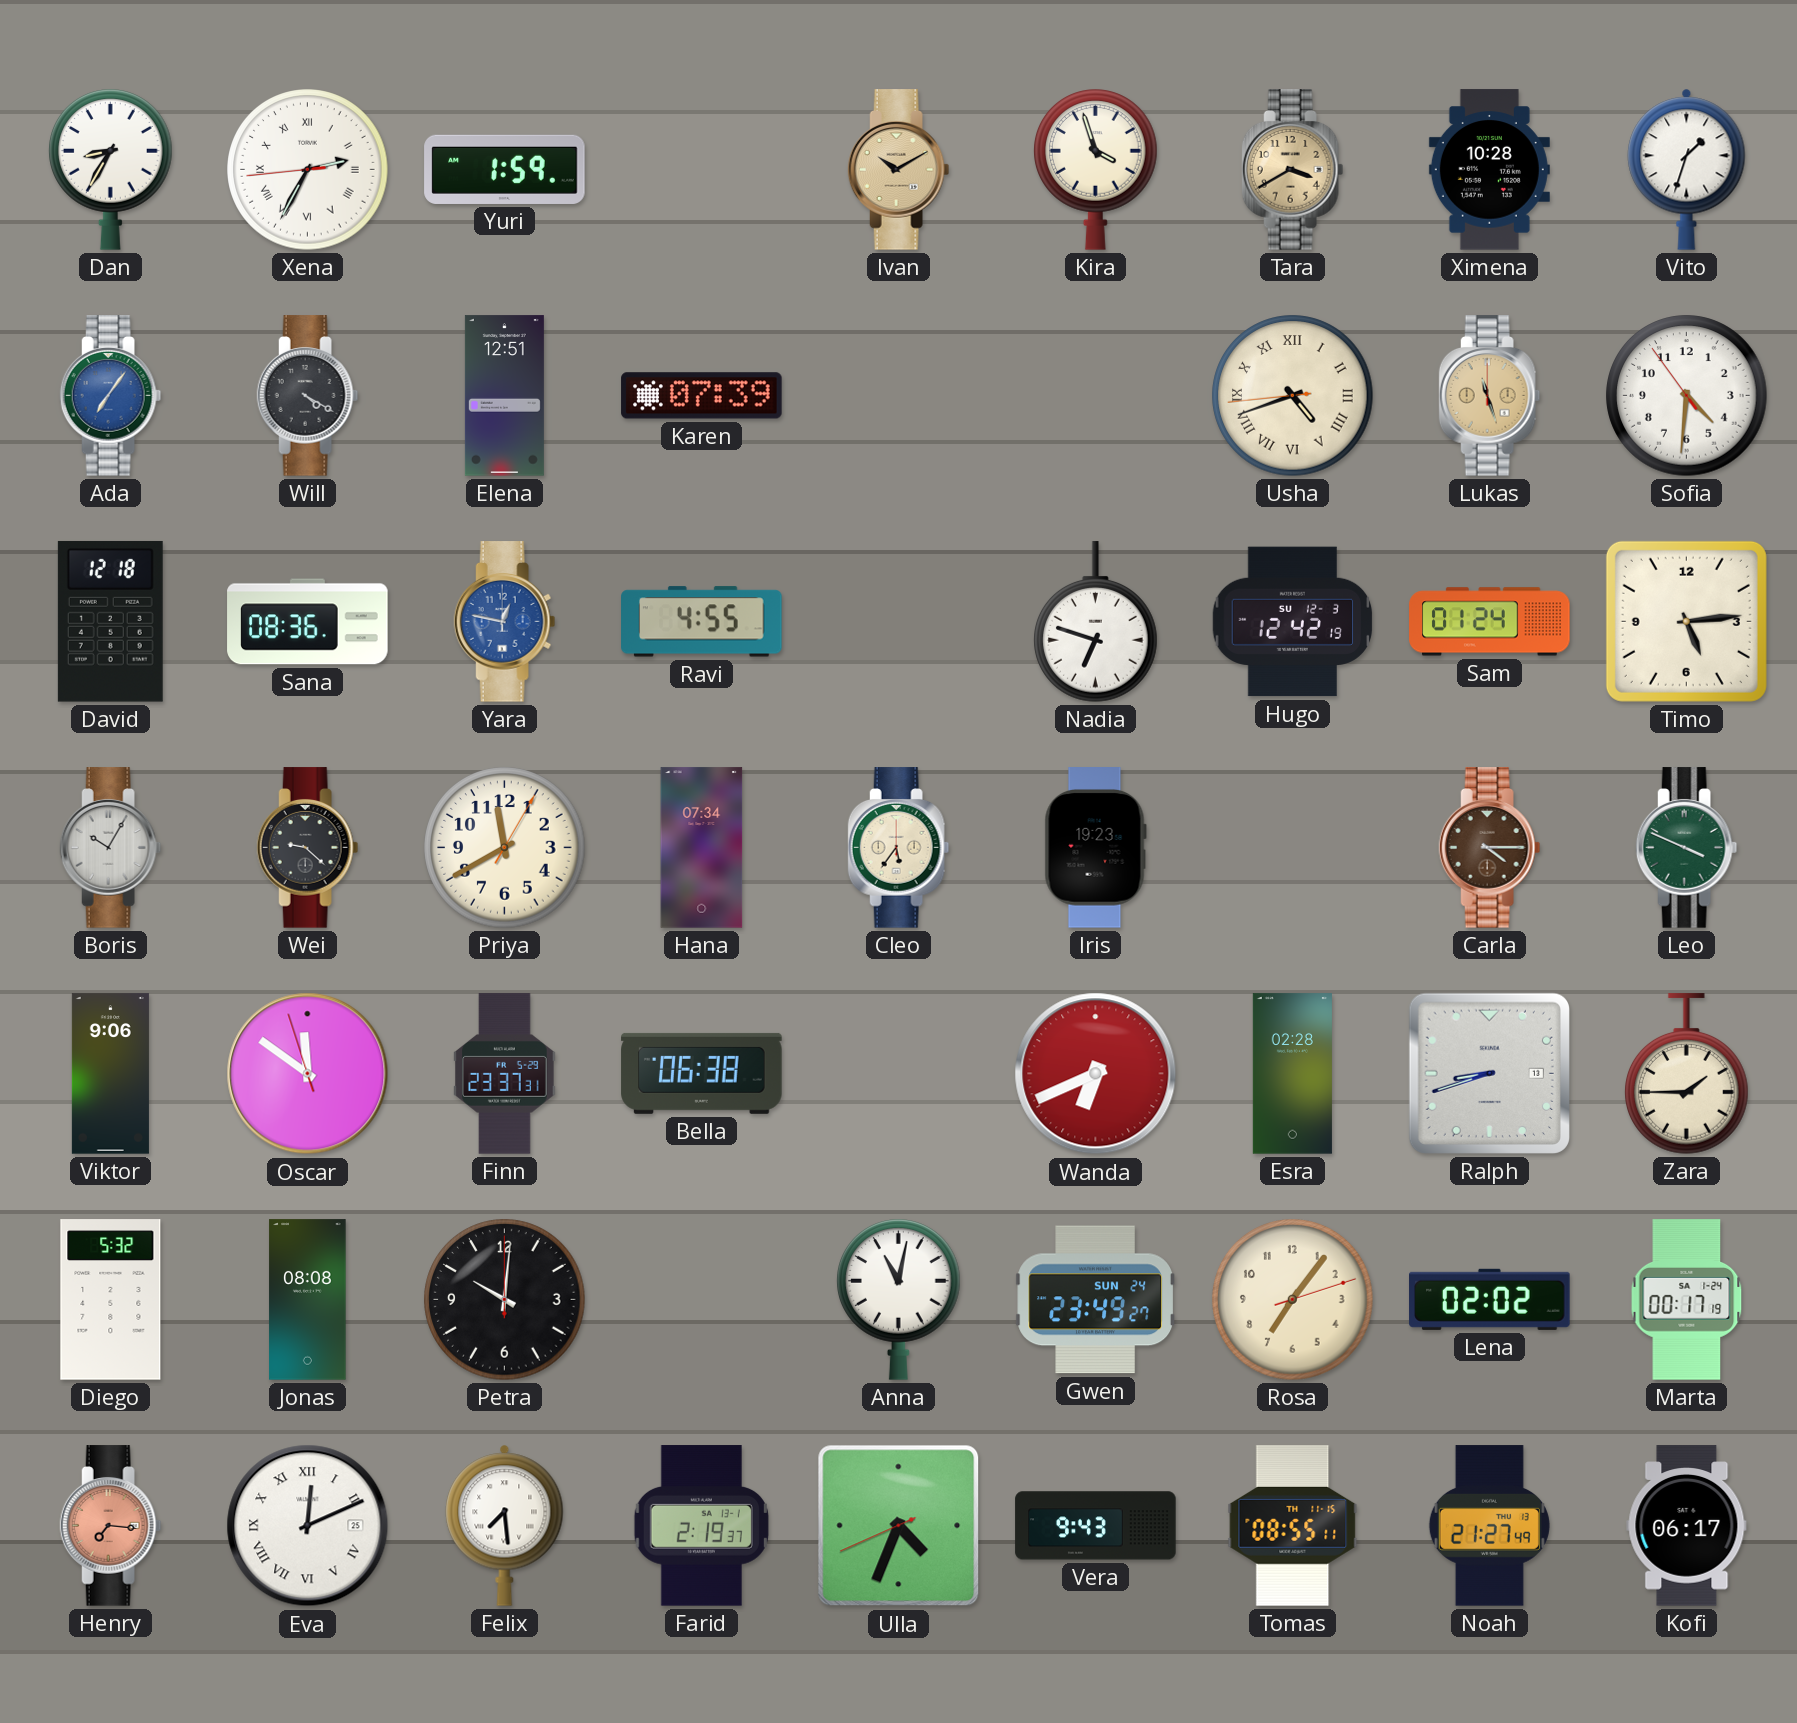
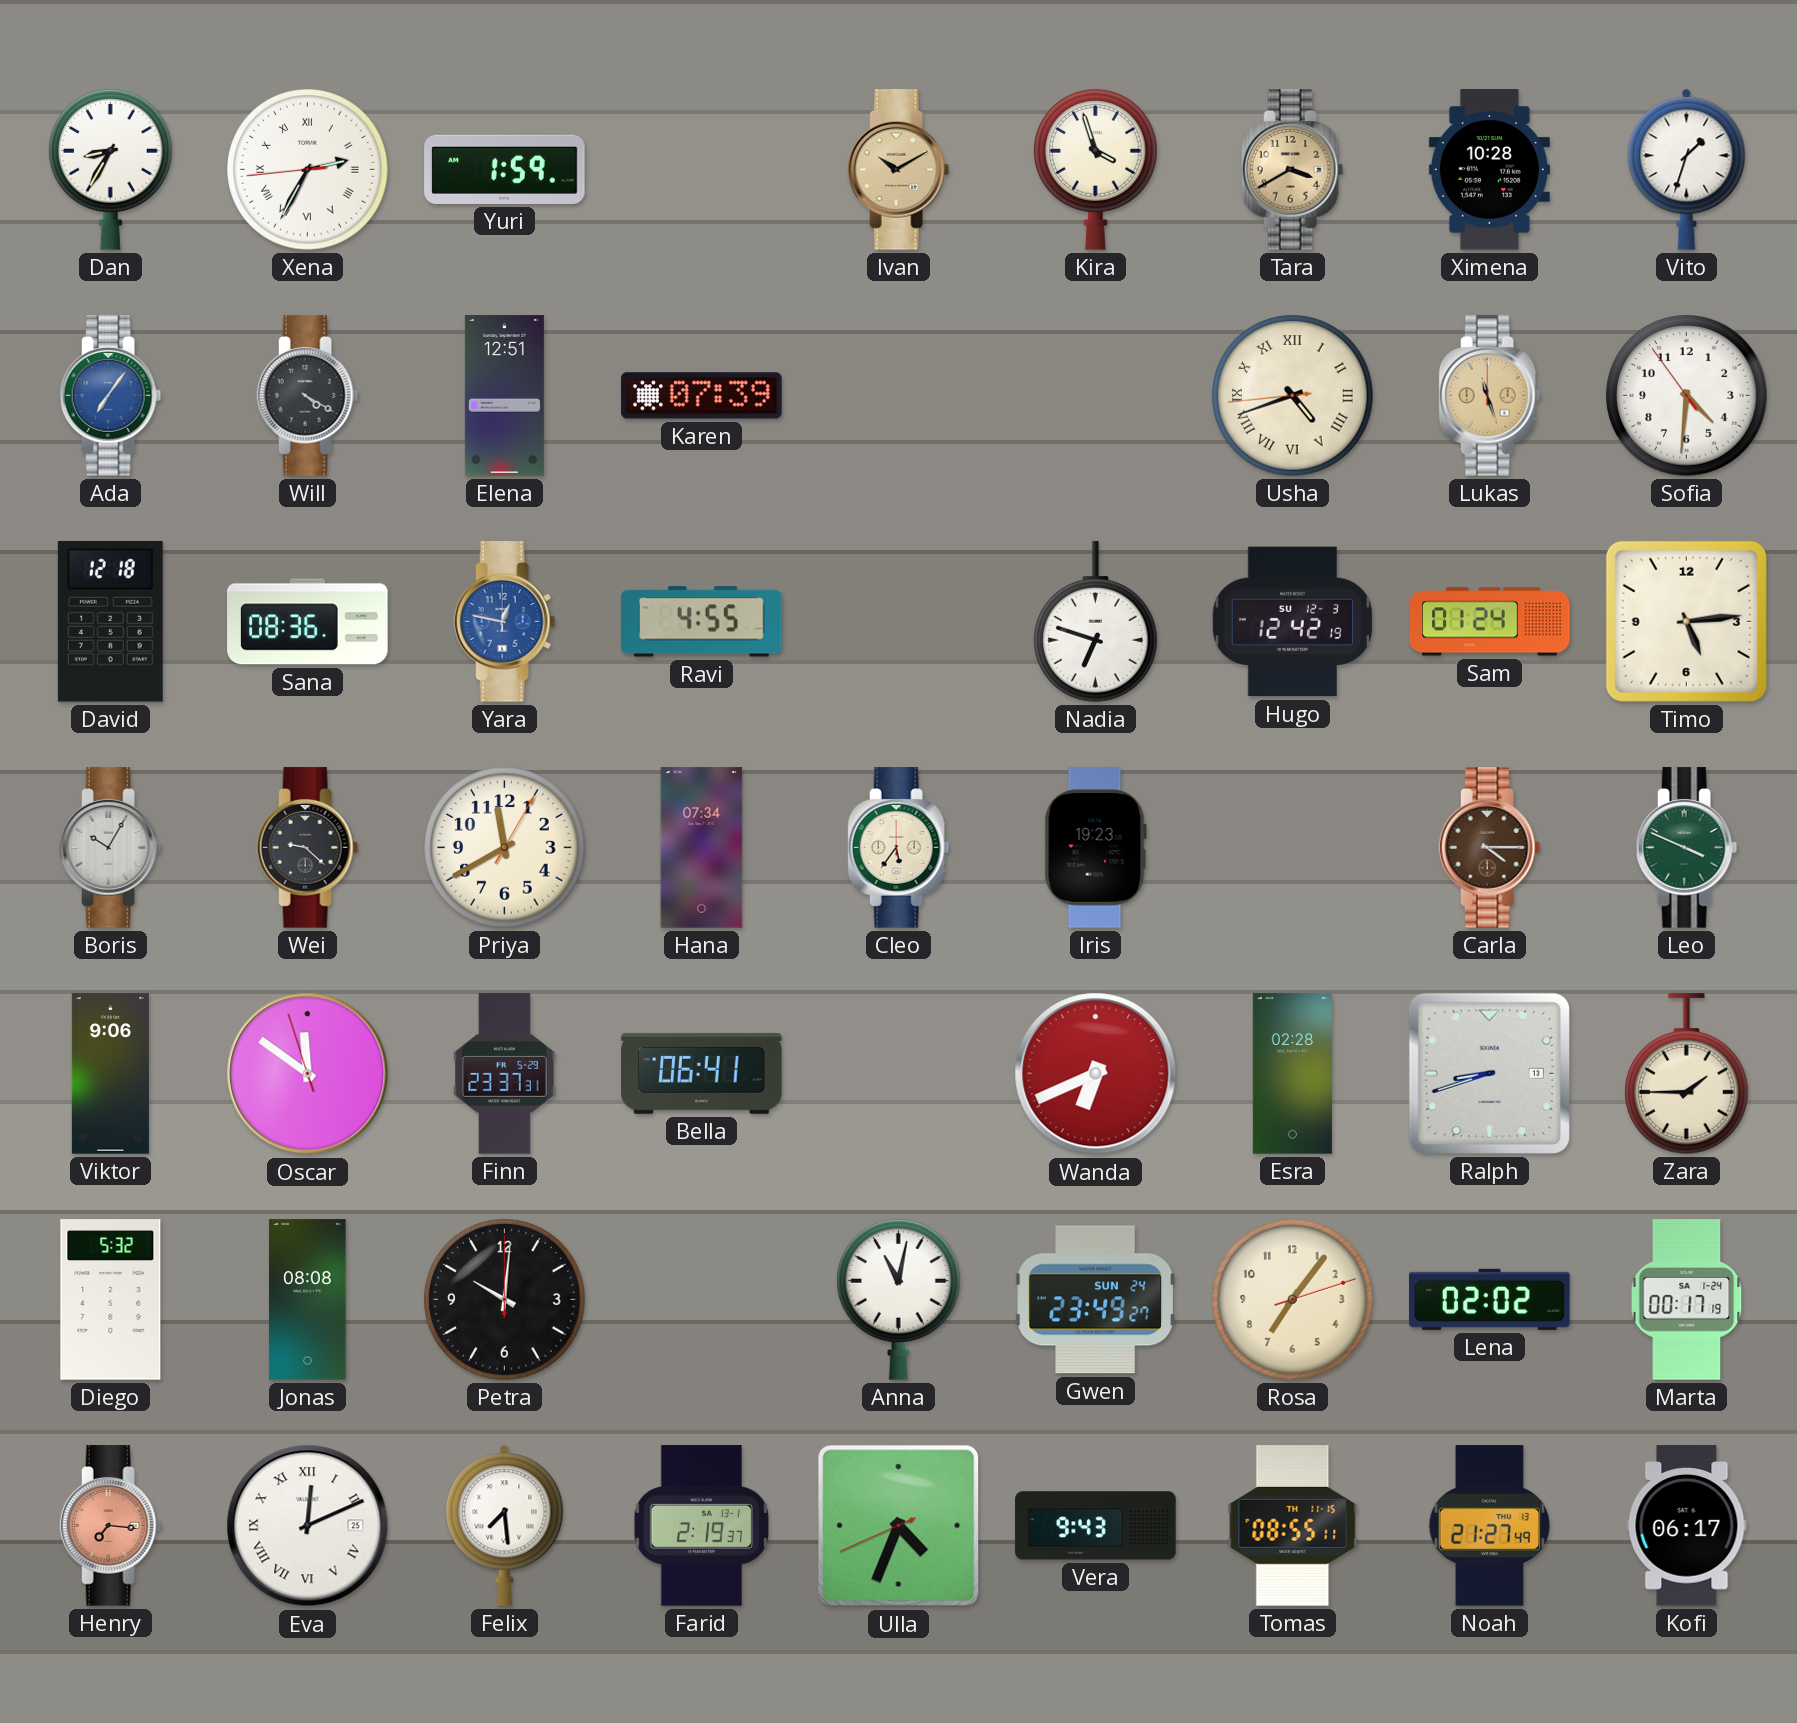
Bella: 06:38 -> 06:41 (702, 1073)
